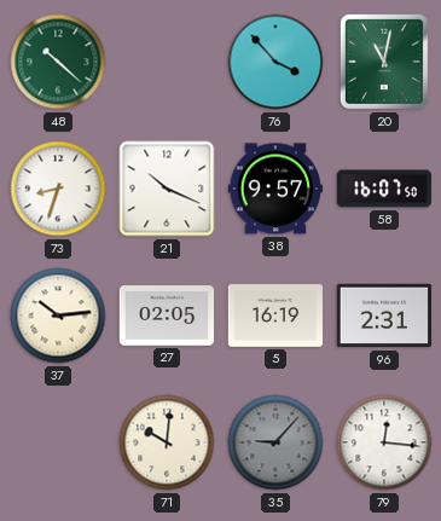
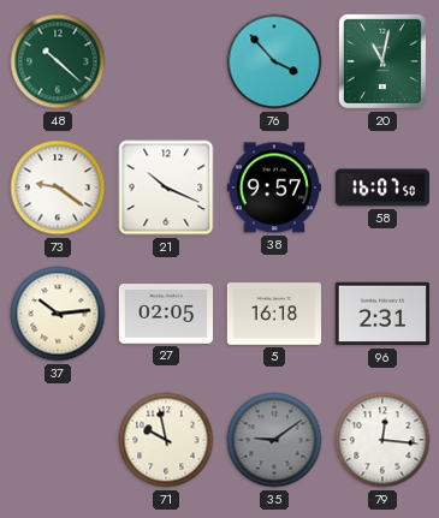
73: 8:33 -> 9:21 (58, 187)
5: 16:19 -> 16:18 (273, 314)
71: 10:01 -> 9:58 (166, 440)
35: 9:07 -> 9:09 (274, 440)
